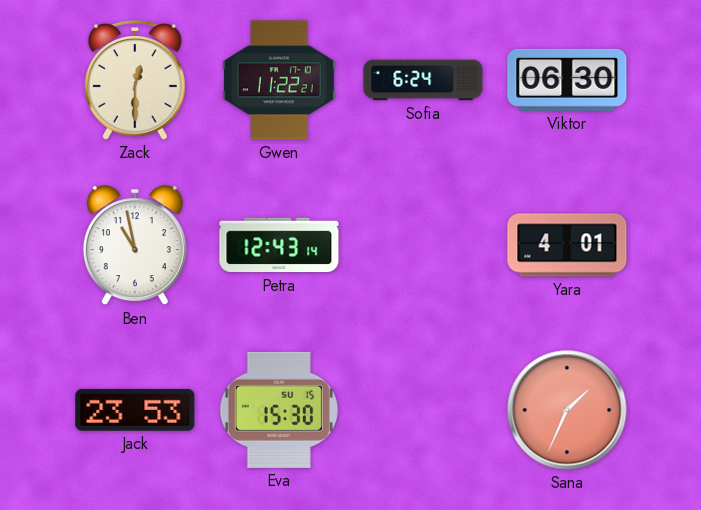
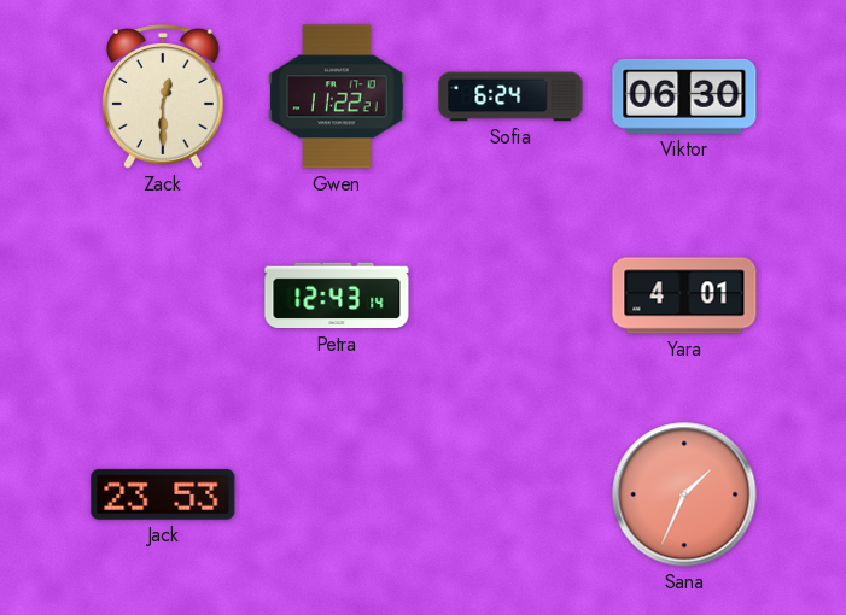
Ben: 10:58 -> none (135, 246)
Eva: 15:30 -> none (279, 410)
